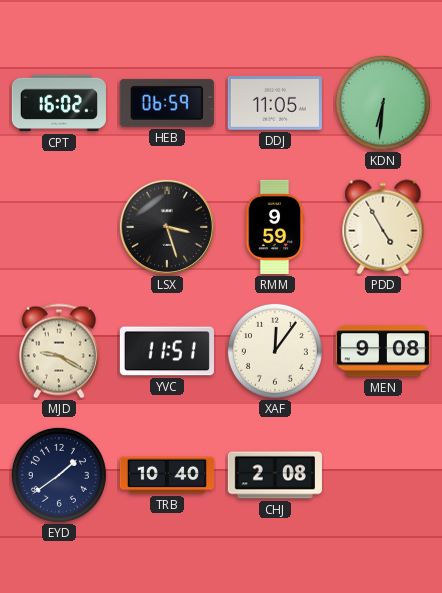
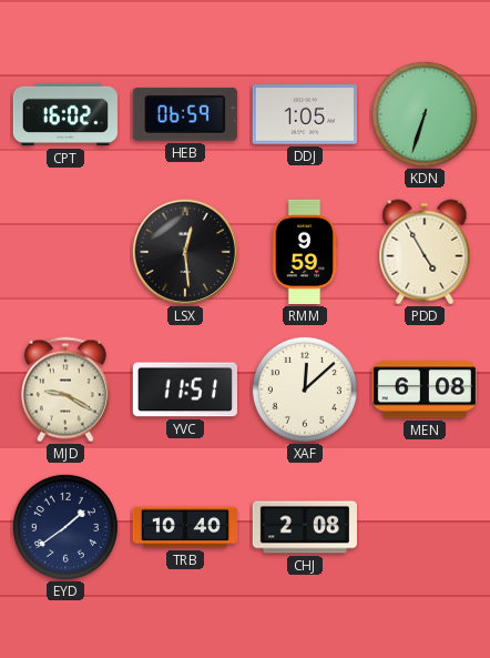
DDJ: 11:05 -> 1:05 (305, 115)
KDN: 6:31 -> 6:33 (425, 114)
LSX: 3:27 -> 12:29 (185, 252)
XAF: 12:06 -> 12:08 (305, 389)
MEN: 9:08 -> 6:08 (425, 389)
